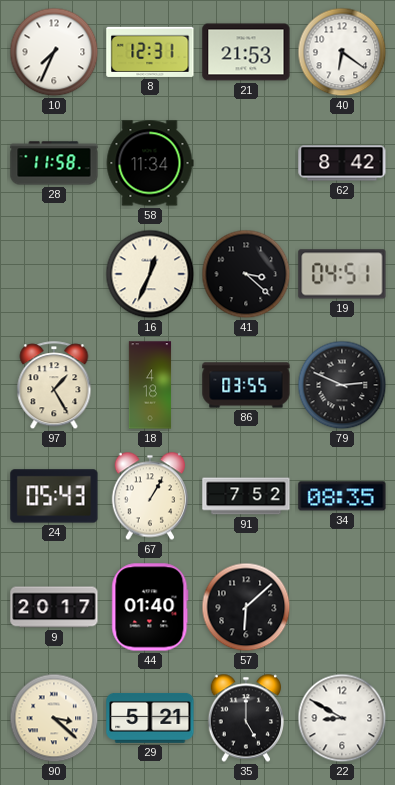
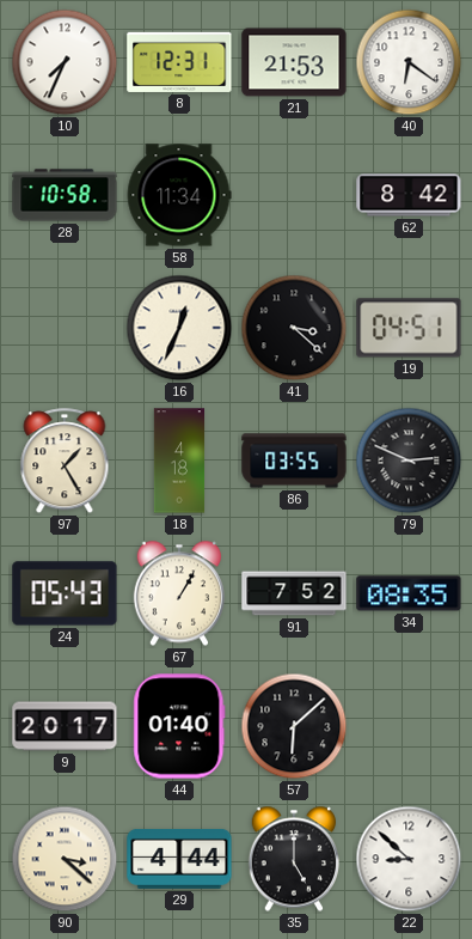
28: 11:58 -> 10:58 (65, 195)
29: 5:21 -> 4:44 (179, 860)
22: 8:50 -> 8:52 (409, 859)
